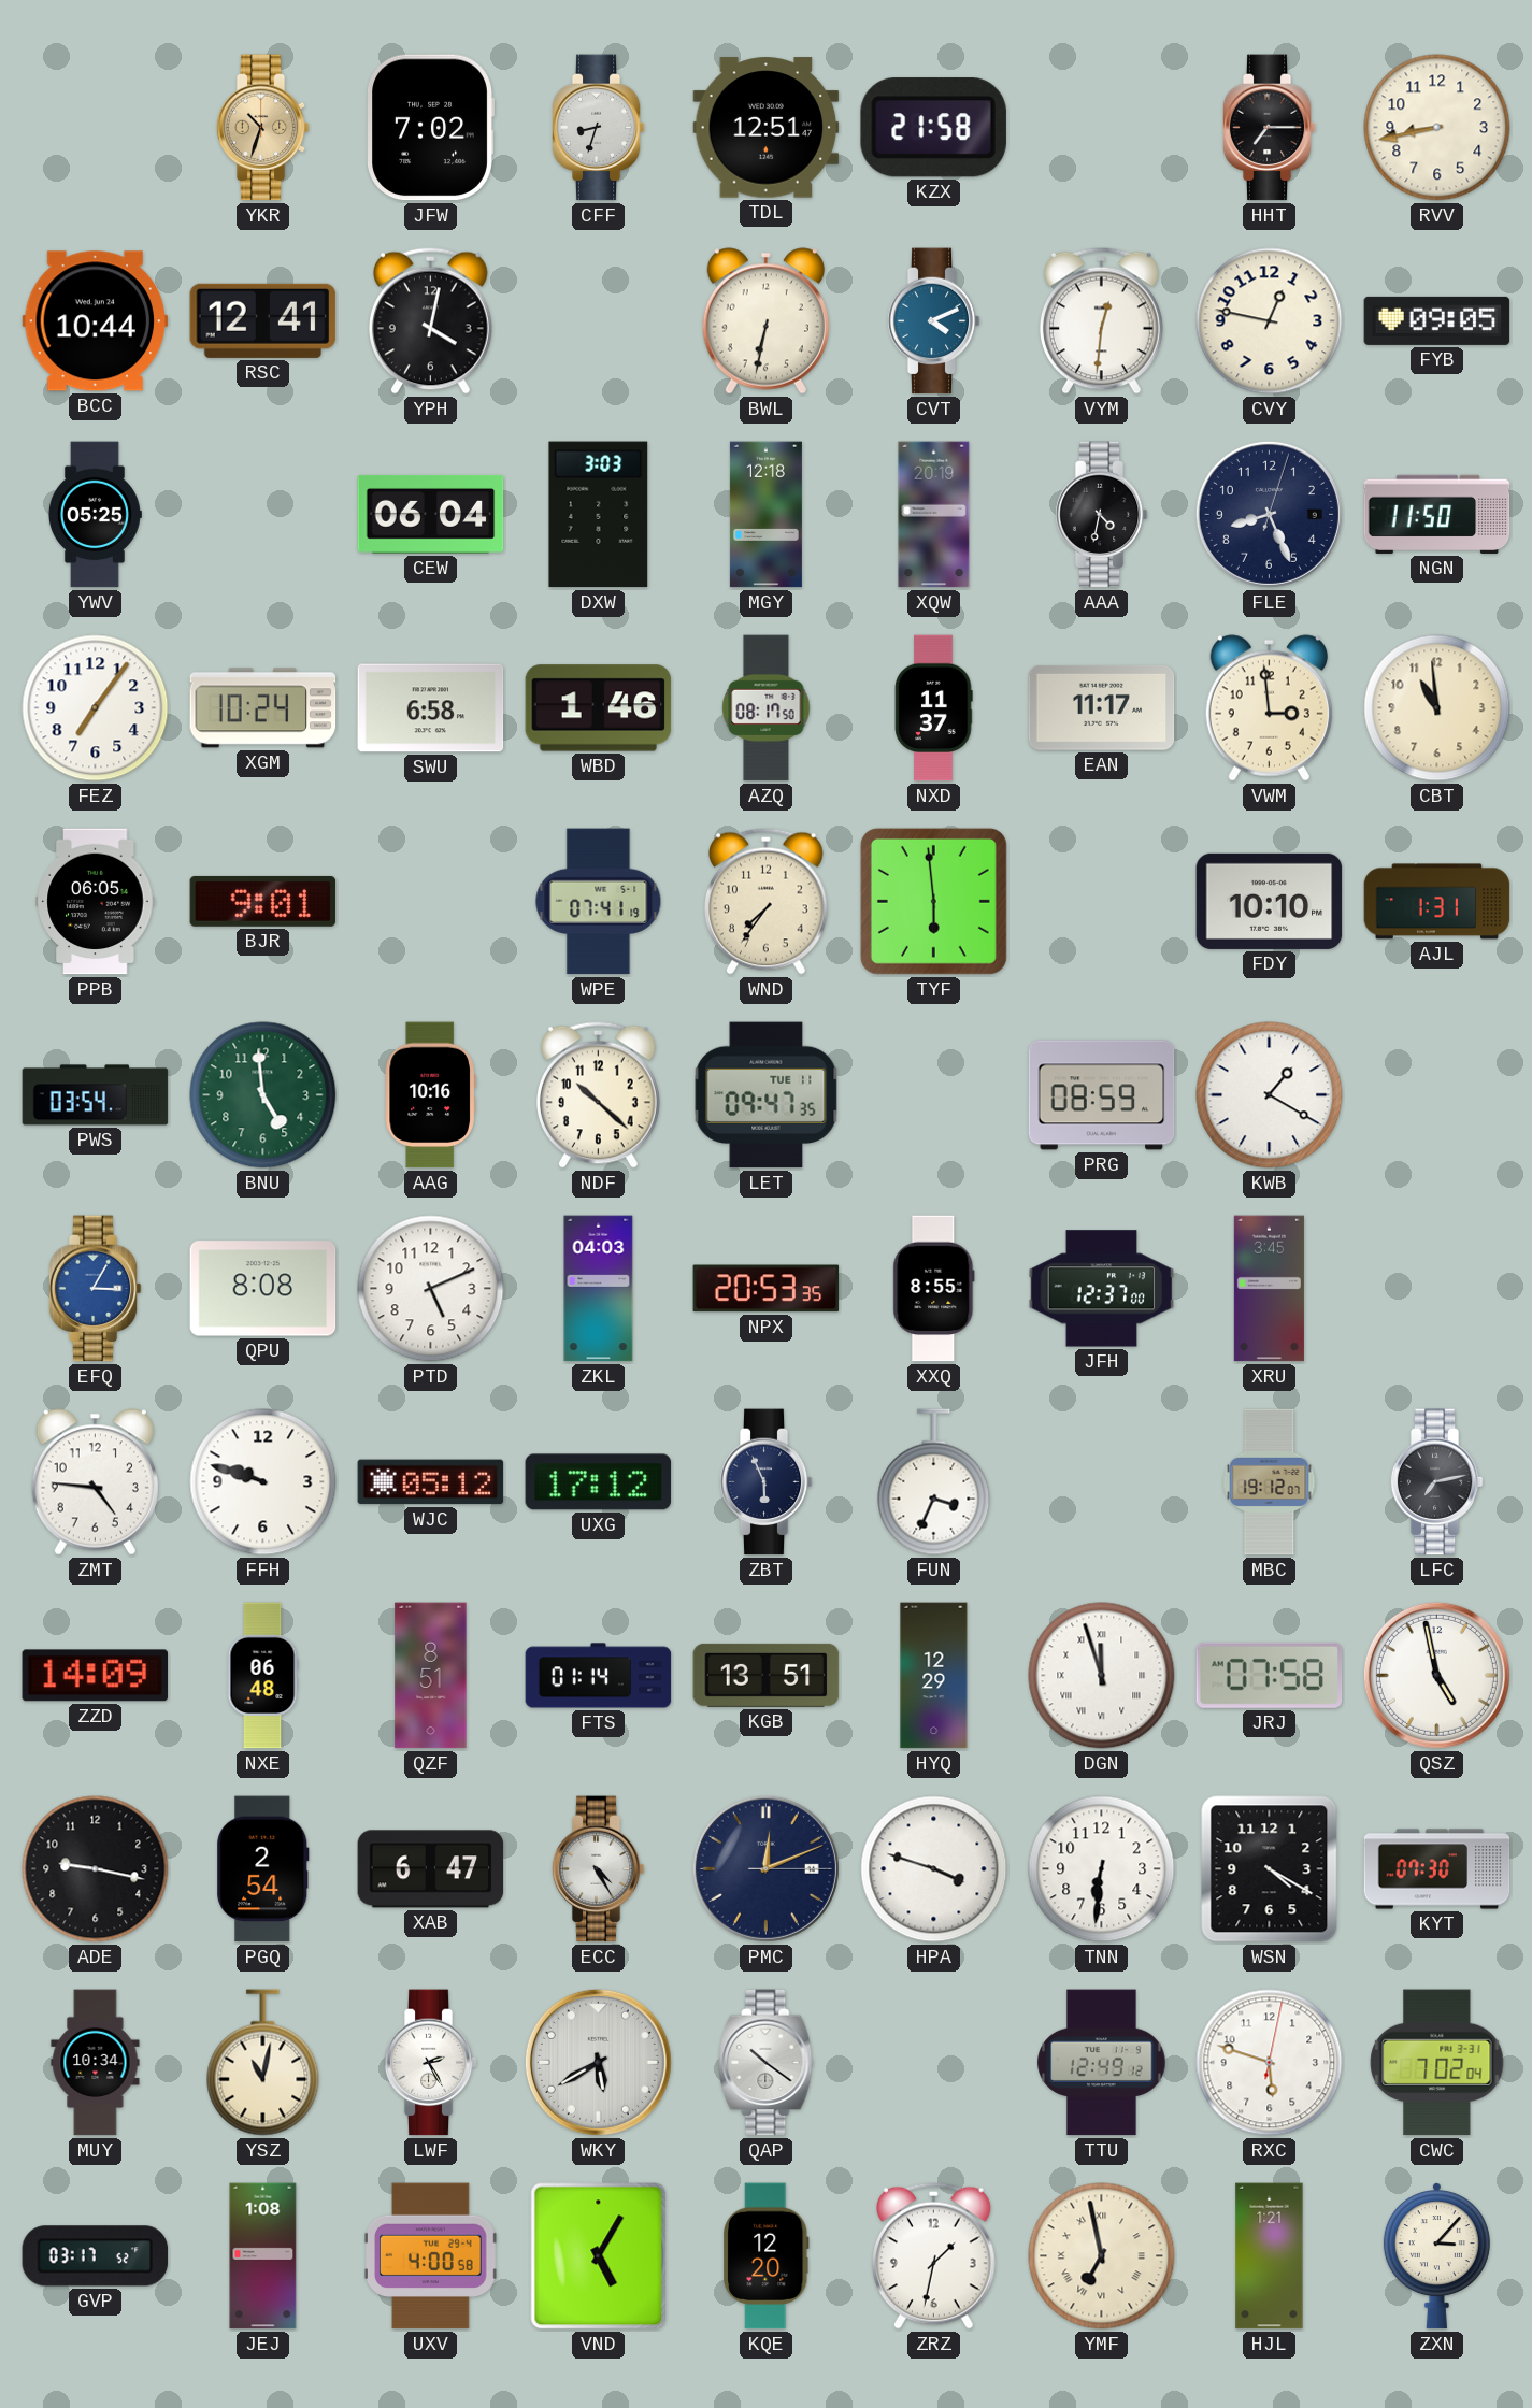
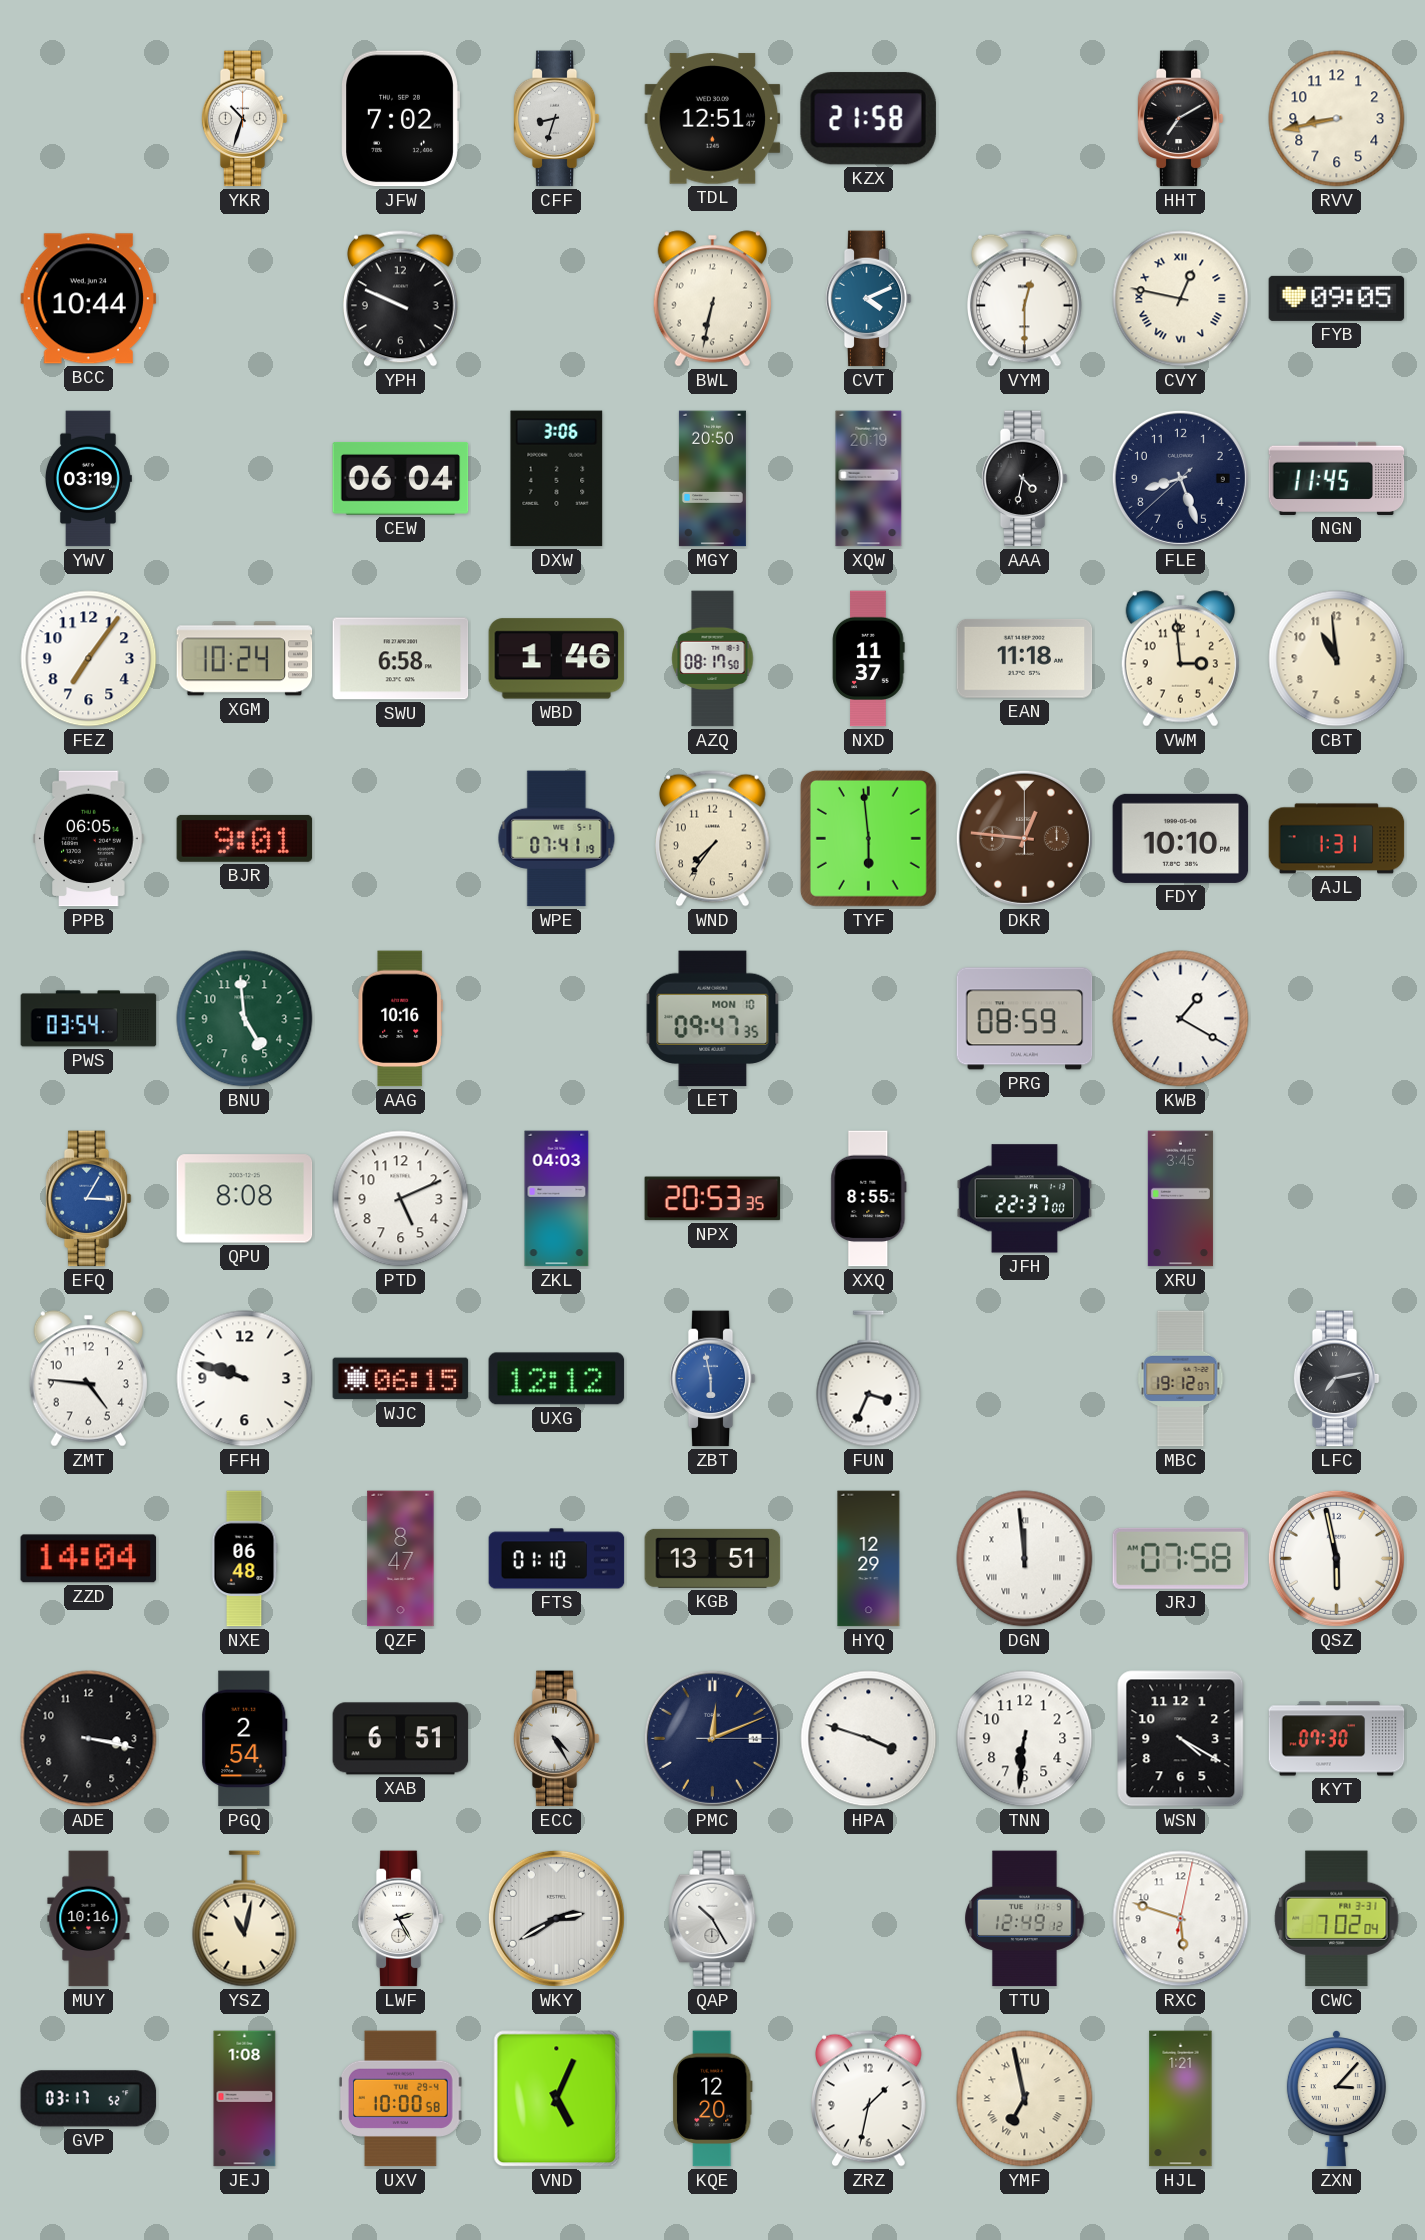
YKR dial: champagne -> white (244, 119)
HHT: 7:15 -> 7:10 (1180, 119)
RSC: 12:41 -> none (263, 320)
YPH: 4:02 -> 9:49 (401, 298)
VYM: 12:31 -> 12:30 (1025, 298)
CVY numerals: Arabic -> Roman (1181, 299)
YWV: 05:25 -> 03:19 (88, 479)
DXW: 3:03 -> 3:06 (557, 479)
MGY: 12:18 -> 20:50 (712, 479)
FLE: 8:26:03 -> 8:26:38 (1180, 478)
NGN: 11:50 -> 11:45 (1337, 478)
EAN: 11:17 -> 11:18 (1025, 658)
DKR: none -> 12:46 (1024, 838)
NDF: 10:22 -> none (599, 1094)
LET date: TUE 11 -> MON 10 (713, 1019)
JFH: 12:37 -> 22:37 (1025, 1199)
WJC: 05:12 -> 06:15 (401, 1379)
UXG: 17:12 -> 12:12 (557, 1379)
ZBT: 5:56 -> 5:58 (712, 1379)
ZBT dial: navy -> blue (712, 1379)
ZZD: 14:09 -> 14:04 (89, 1559)
QZF: 8:51 -> 8:47 (401, 1559)
FTS: 01:14 -> 01:10 (557, 1559)
DGN: 11:57 -> 11:59 (1025, 1559)
QSZ: 4:58 -> 5:58 (1336, 1558)
ADE: 9:17 -> 3:17 (89, 1739)
XAB: 6:47 -> 6:51 (401, 1739)
MUY: 10:34 -> 10:16 (89, 1919)
WKY: 5:40 -> 2:40 (556, 1918)
QAP: 10:21 -> 10:25 (713, 1919)
UXV: 4:00 -> 10:00 (401, 2099)
VND: 5:05 -> 5:04 (557, 2099)
